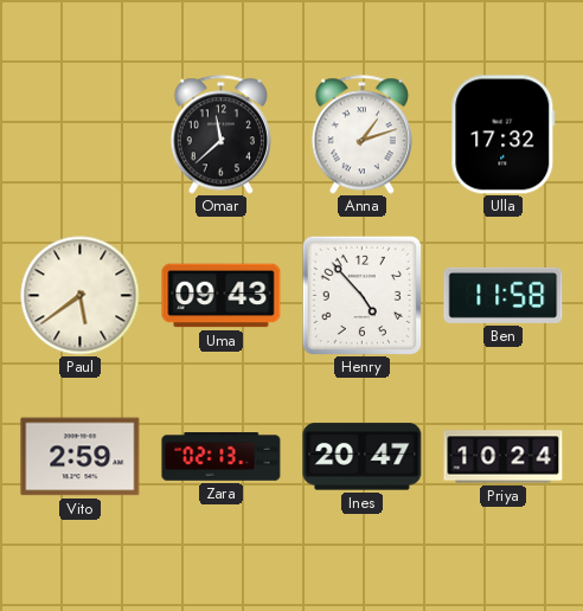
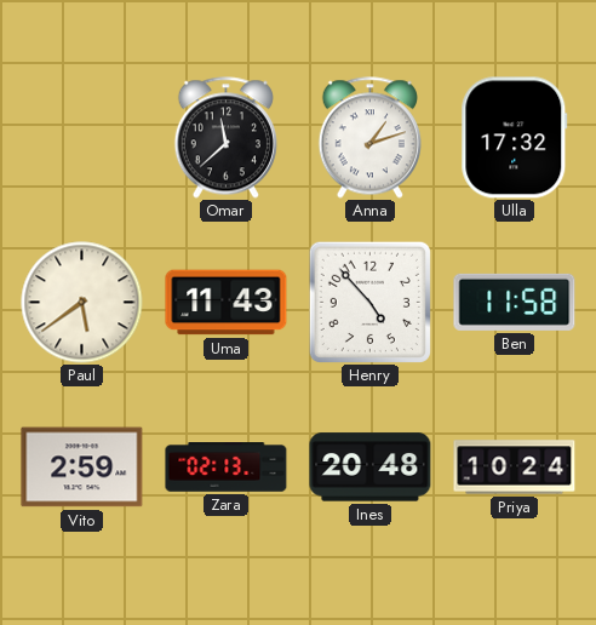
Uma: 09:43 -> 11:43 (227, 303)
Ines: 20:47 -> 20:48 (371, 468)
